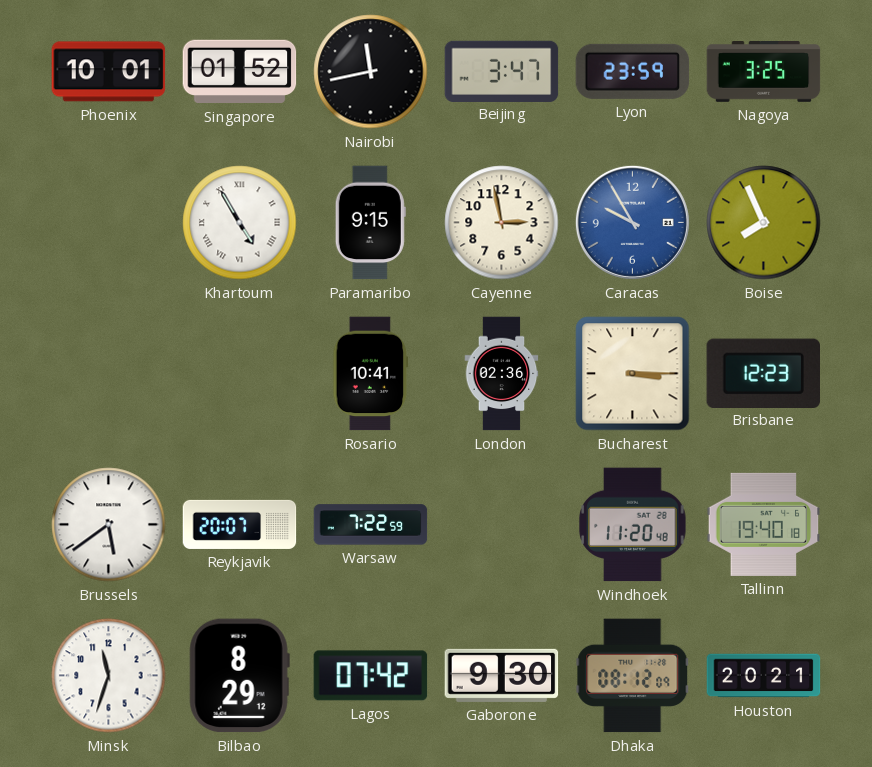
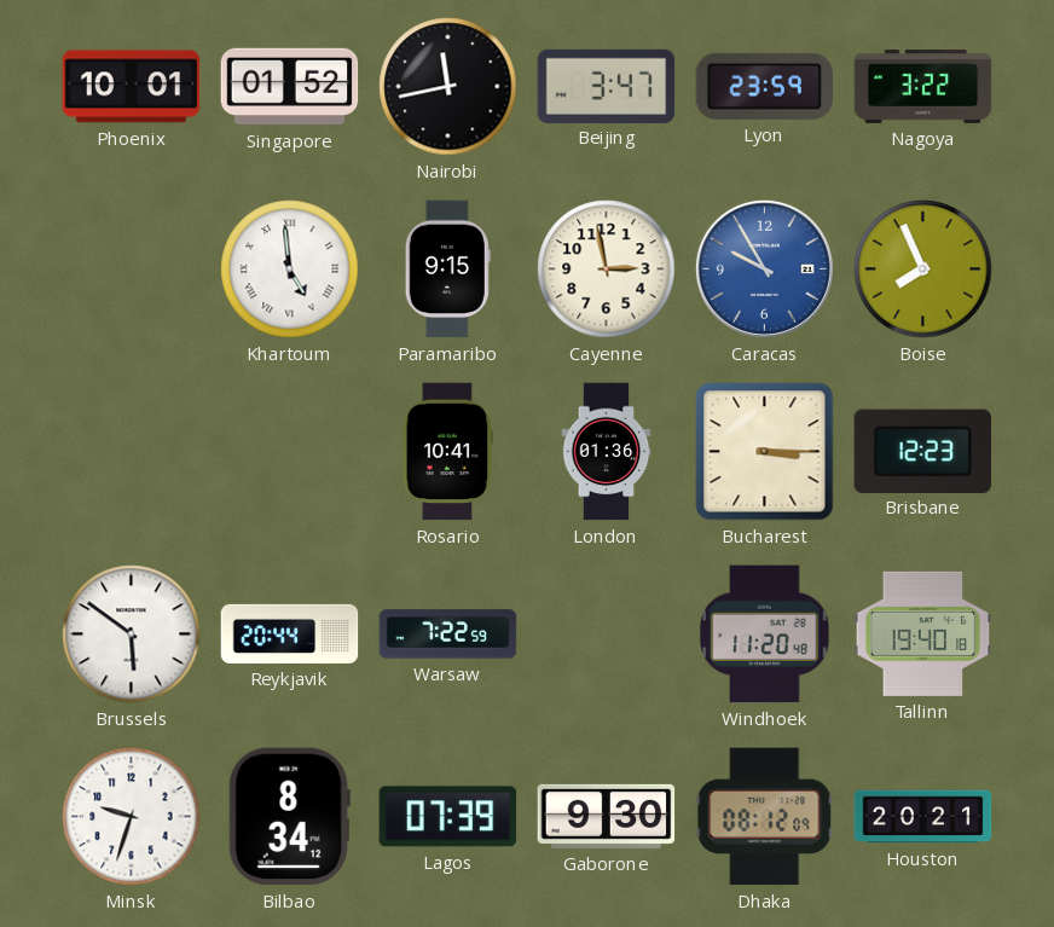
Nagoya: 3:25 -> 3:22 (923, 87)
Khartoum: 4:55 -> 4:59 (290, 270)
London: 02:36 -> 01:36 (607, 452)
Brussels: 5:39 -> 5:51 (132, 635)
Reykjavik: 20:07 -> 20:44 (290, 633)
Minsk: 11:33 -> 9:33 (132, 817)
Bilbao: 8:29 -> 8:34 (289, 817)
Lagos: 07:42 -> 07:39 (448, 817)
